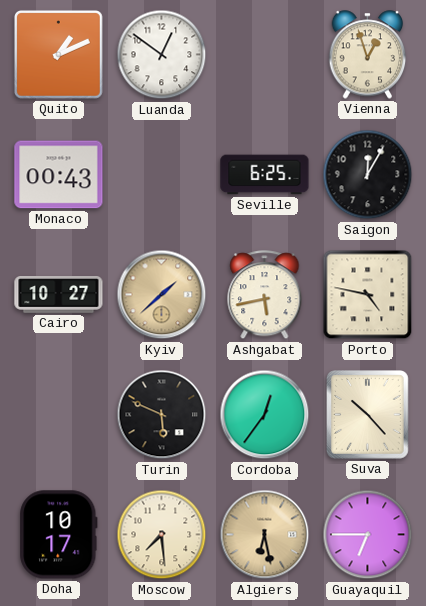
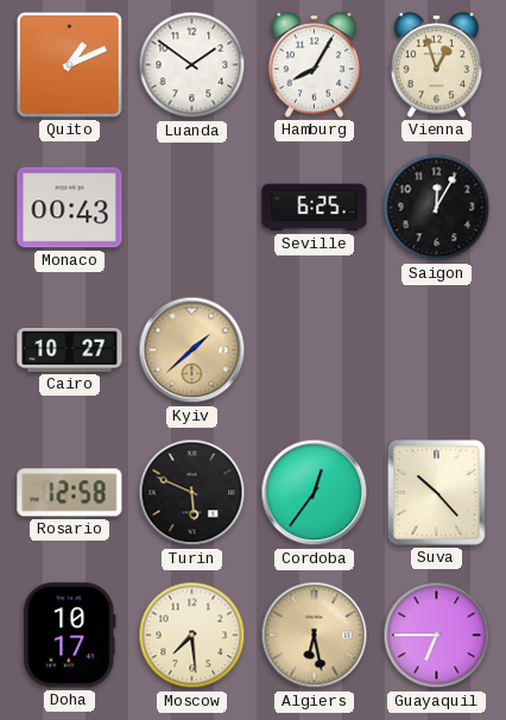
Luanda: 12:51 -> 1:51 (192, 65)
Hamburg: none -> 8:05 (315, 65)
Ashgabat: 5:43 -> none (265, 295)
Porto: 4:47 -> none (368, 295)
Rosario: none -> 12:58 (70, 493)
